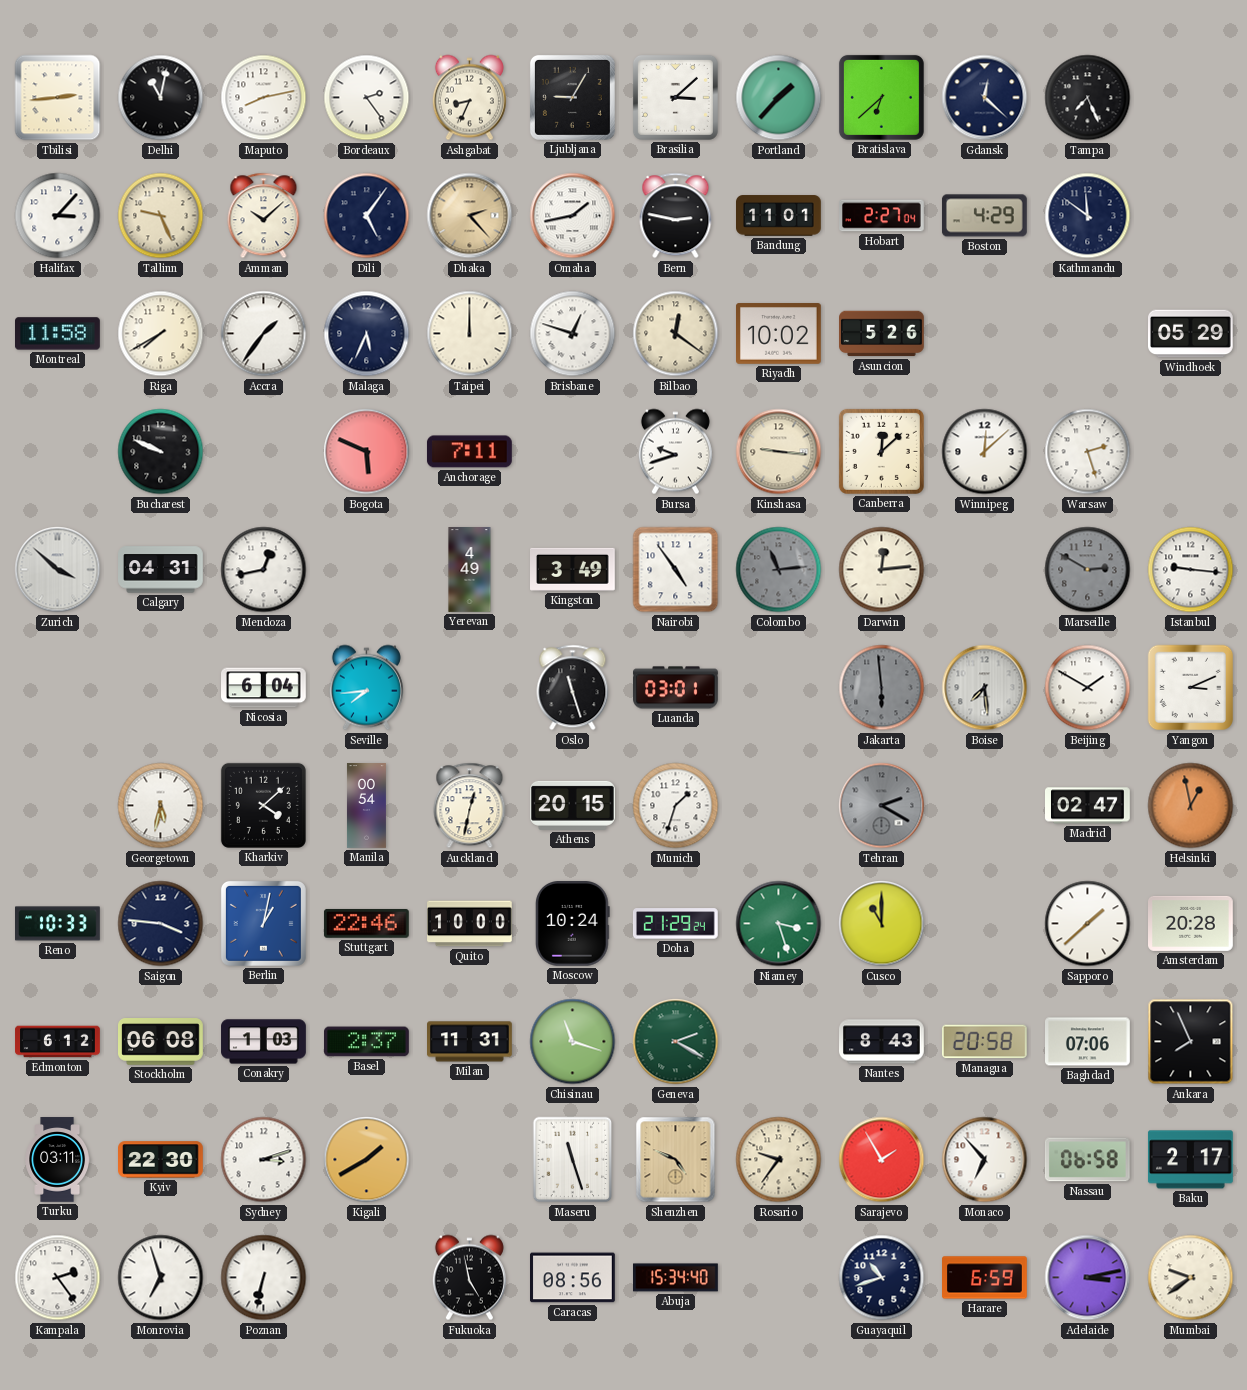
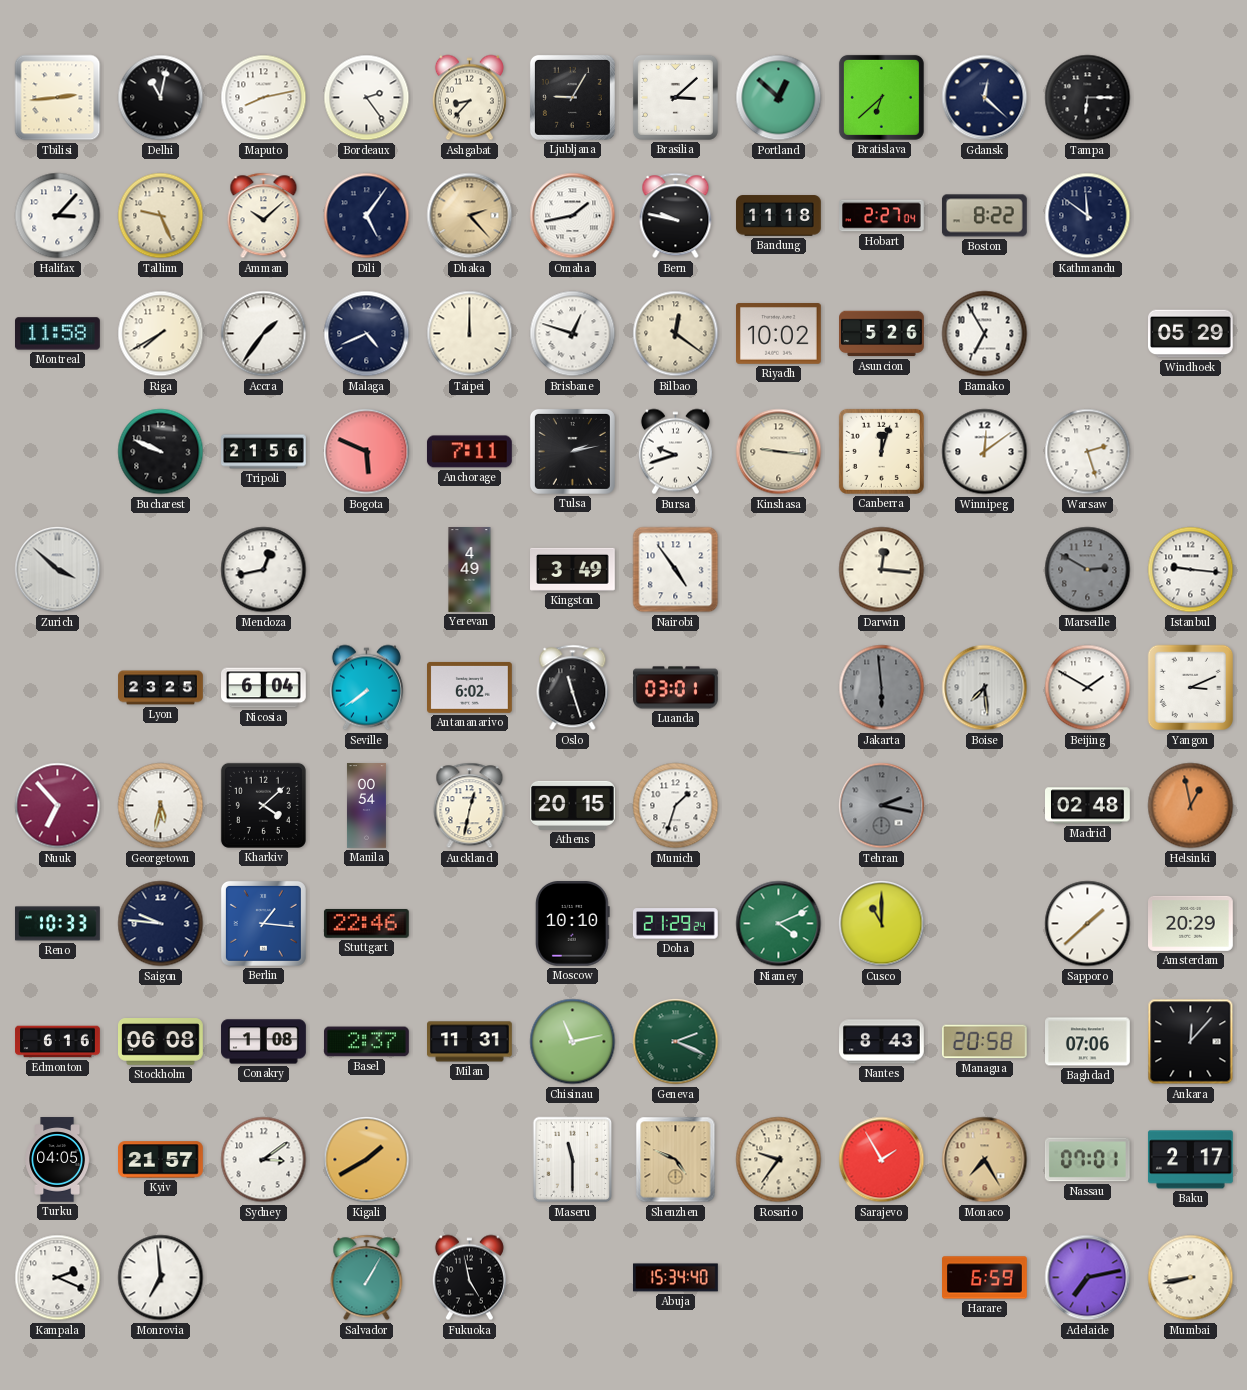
Ashgabat: 8:34 -> 8:37 (469, 98)
Portland: 1:37 -> 12:52 (779, 98)
Tampa: 7:26 -> 6:15 (1088, 98)
Bern: 2:47 -> 9:47 (676, 216)
Bandung: 11:01 -> 11:18 (779, 216)
Boston: 4:29 -> 8:22 (984, 216)
Malaga: 5:34 -> 4:41 (367, 334)
Bamako: none -> 6:55 (985, 334)
Tripoli: none -> 21:56 (264, 452)
Tulsa: none -> 2:13 (572, 451)
Canberra: 12:08 -> 12:03 (881, 451)
Winnipeg: 12:08 -> 12:09 (985, 452)
Calgary: 04:31 -> none (161, 570)
Colombo: 11:14 -> none (779, 570)
Darwin: 12:14 -> 12:16 (882, 570)
Lyon: none -> 23:25 (161, 688)
Seville: 7:44 -> 7:39 (366, 688)
Antananarivo: none -> 6:02 (470, 687)
Nuuk: none -> 6:53 (58, 806)
Tehran: 2:20 -> 2:17 (882, 806)
Madrid: 02:47 -> 02:48 (1088, 806)
Saigon: 3:46 -> 9:46 (161, 924)
Berlin: 1:02 -> 1:16 (263, 923)
Quito: 10:00 -> none (470, 924)
Moscow: 10:24 -> 10:10 (572, 924)
Niamey: 3:27 -> 4:11 (779, 924)
Amsterdam: 20:28 -> 20:29 (1191, 923)
Edmonton: 6:12 -> 6:16 (58, 1042)
Conakry: 1:03 -> 1:08 (264, 1042)
Chisinau: 11:18 -> 11:13 (573, 1042)
Geneva: 2:20 -> 2:19 (676, 1042)
Ankara: 7:56 -> 12:07 (1191, 1042)
Turku: 03:11 -> 04:05 (57, 1160)
Kyiv: 22:30 -> 21:57 (161, 1160)
Sydney: 3:12 -> 3:09 (264, 1160)
Maseru: 11:27 -> 11:30 (573, 1160)
Monaco: 6:53 -> 7:25 (985, 1160)
Monaco dial: white -> champagne (985, 1160)
Nassau: 06:58 -> 07:01 (1087, 1160)
Kampala: 2:24 -> 2:19 (58, 1278)
Monrovia: 6:57 -> 6:59 (161, 1278)
Poznan: 6:32 -> none (264, 1278)
Salvador: none -> 1:05 (367, 1278)
Caracas: 08:56 -> none (573, 1278)
Guayaquil: 10:42 -> none (882, 1278)
Adelaide: 3:13 -> 7:13 (1088, 1278)
Mumbai: 9:39 -> 8:43 (1191, 1278)
